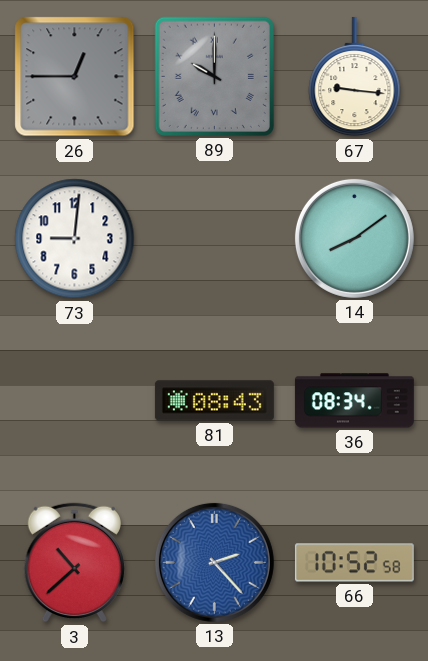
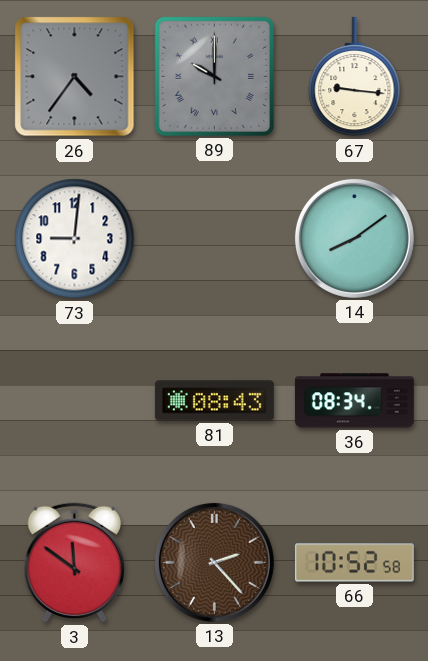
26: 12:45 -> 4:36 (75, 77)
3: 10:38 -> 11:51 (74, 563)
13 dial: blue -> brown (214, 562)
